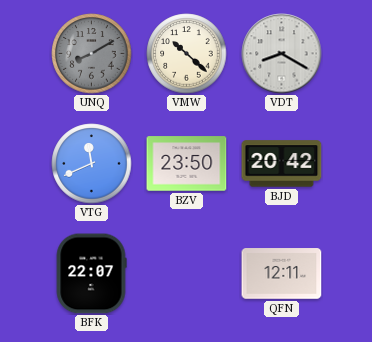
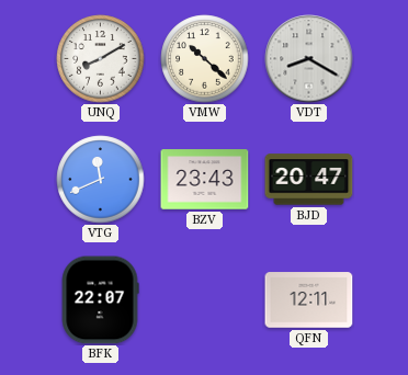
UNQ dial: grey -> white (101, 59)
BZV: 23:50 -> 23:43 (205, 180)
BJD: 20:42 -> 20:47 (309, 180)
